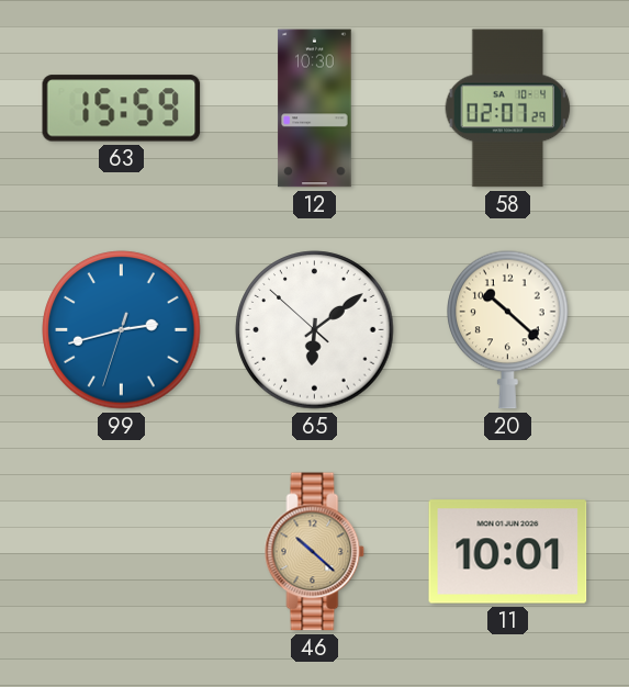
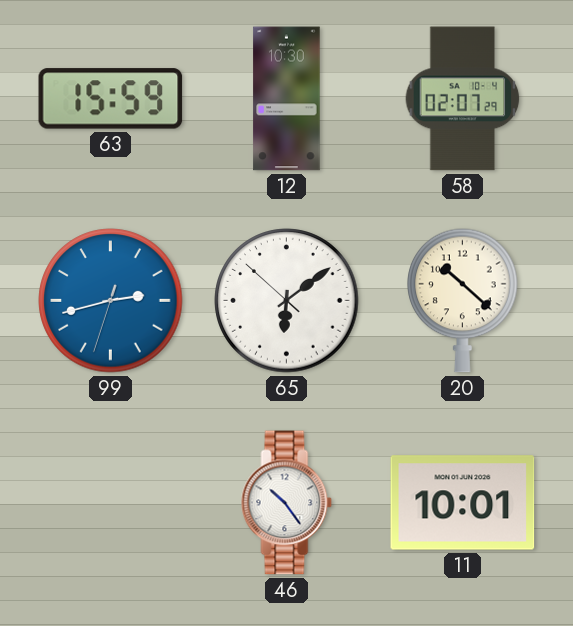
46: 10:22 -> 10:24 (287, 503)
46 dial: champagne -> white (287, 503)
